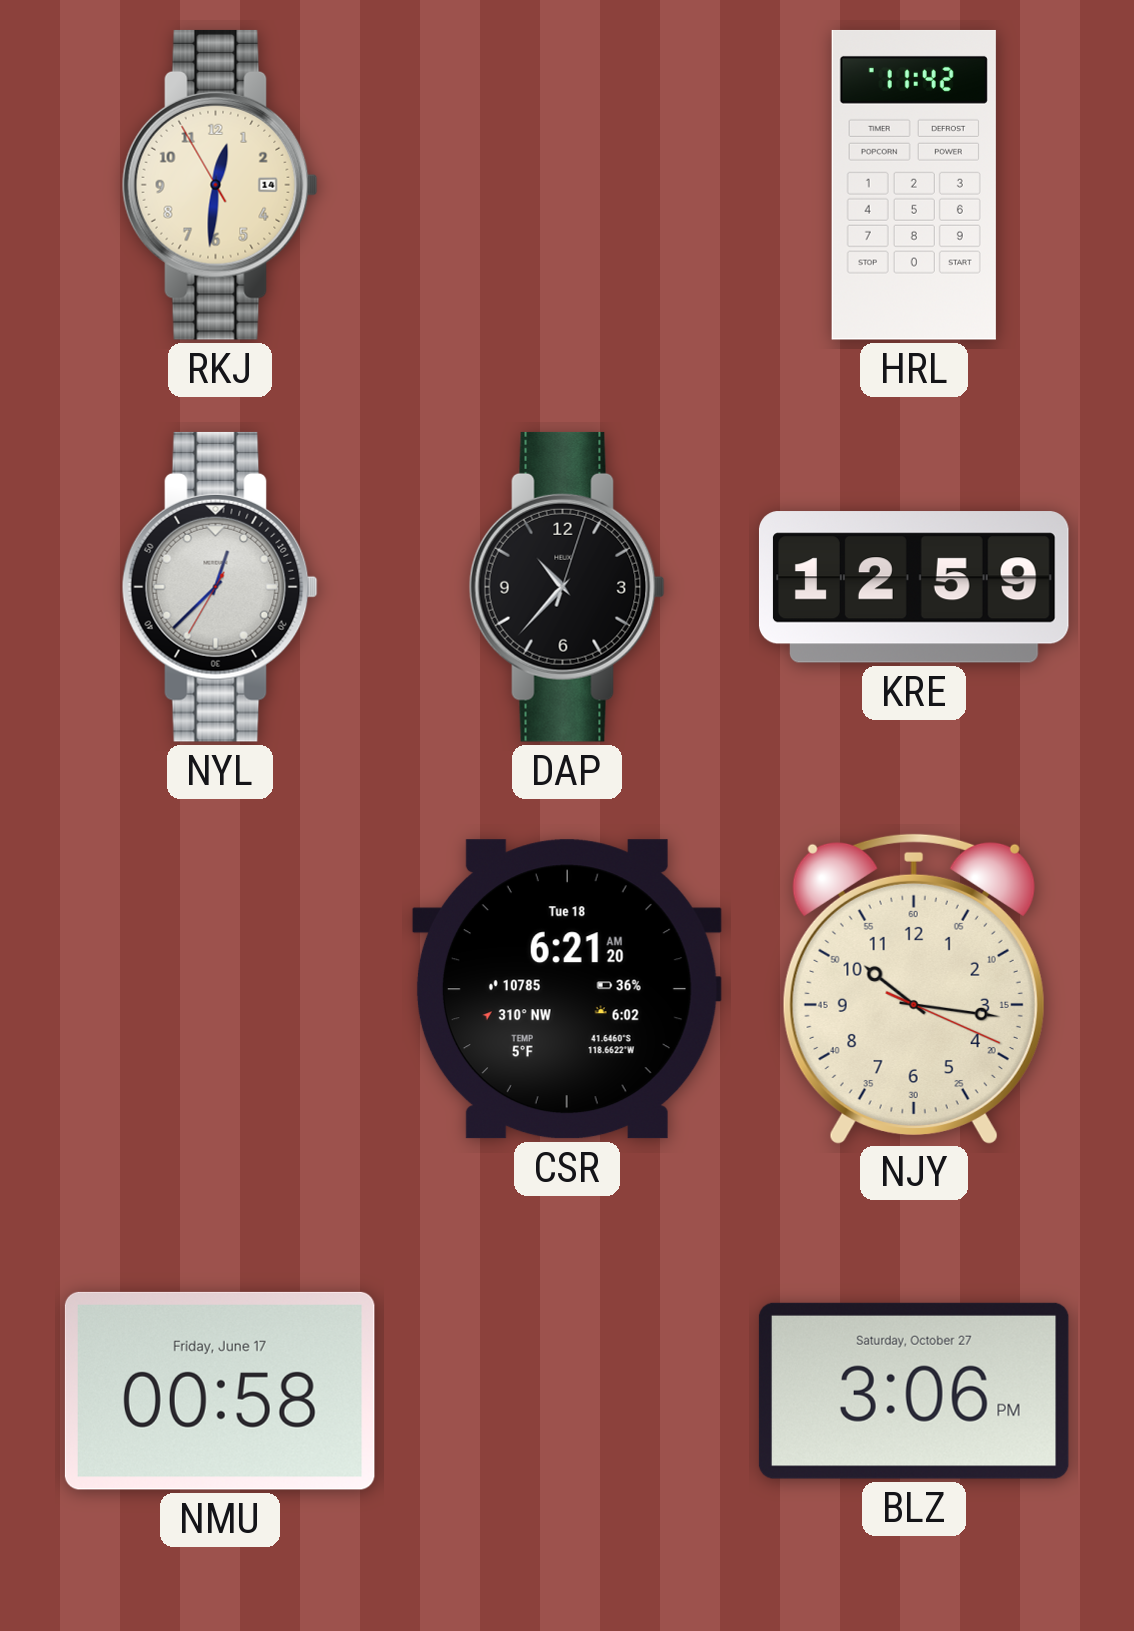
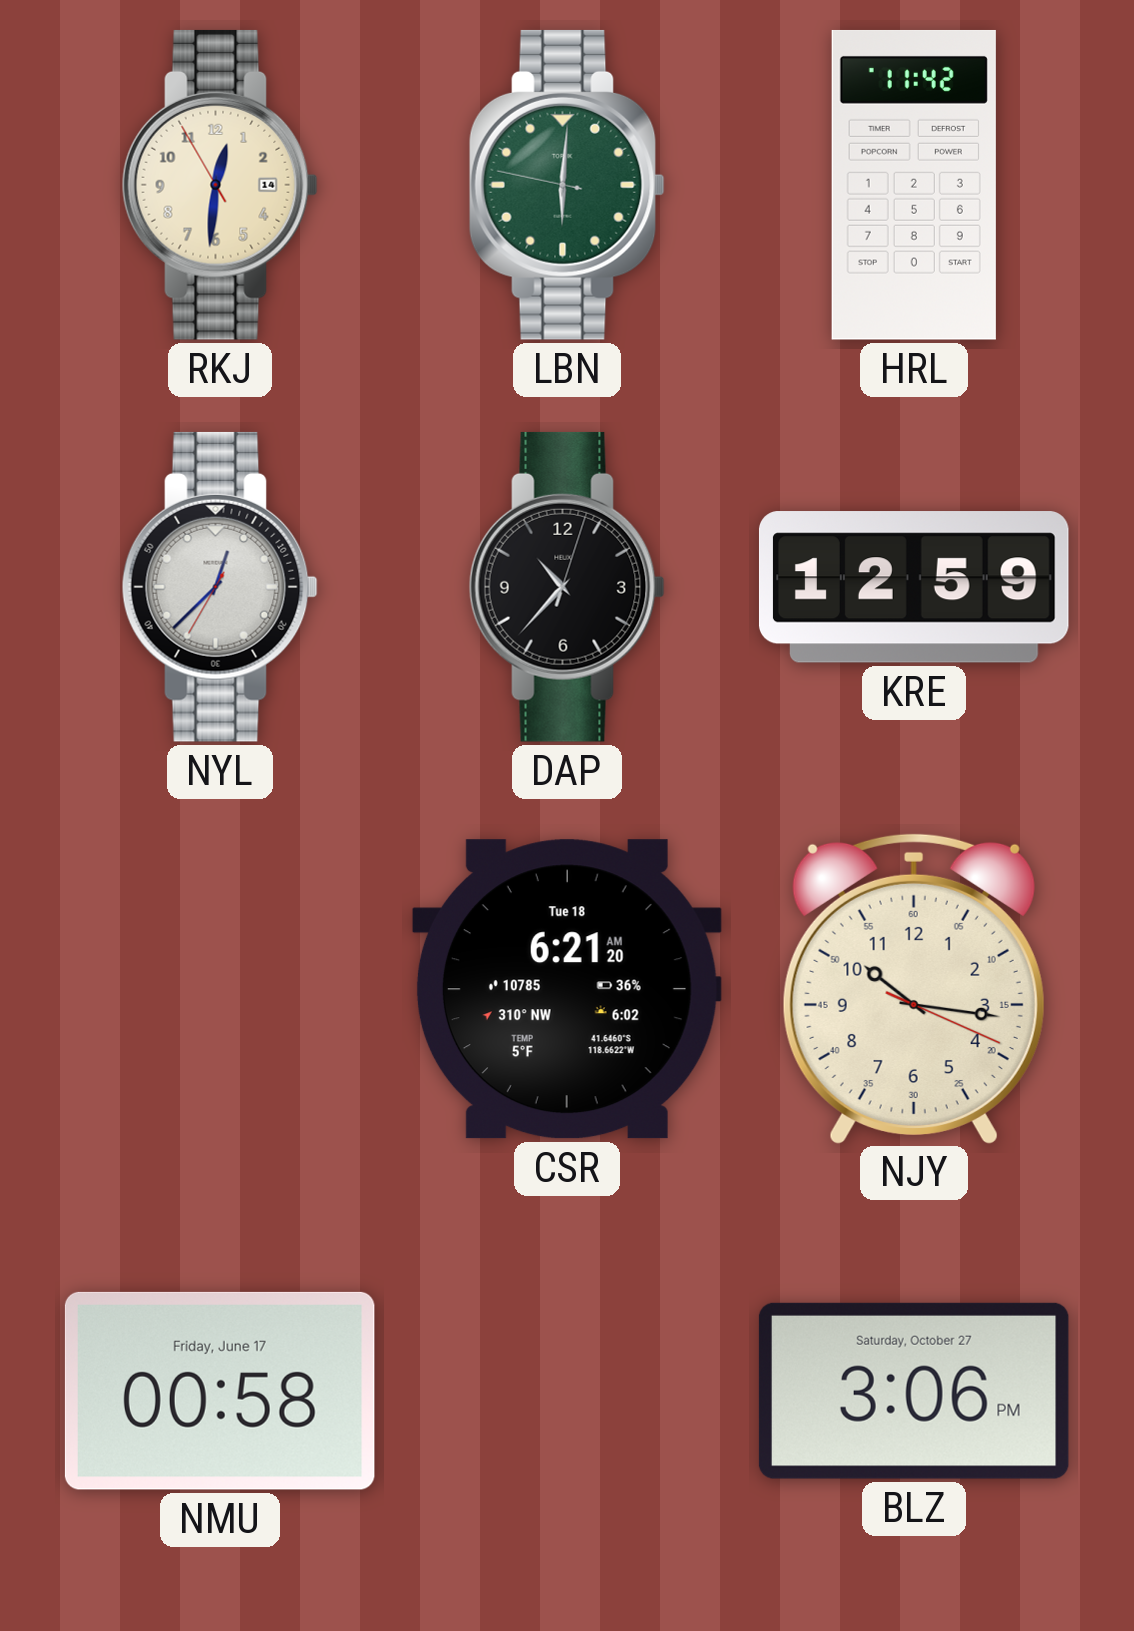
LBN: none -> 6:00 (567, 185)
